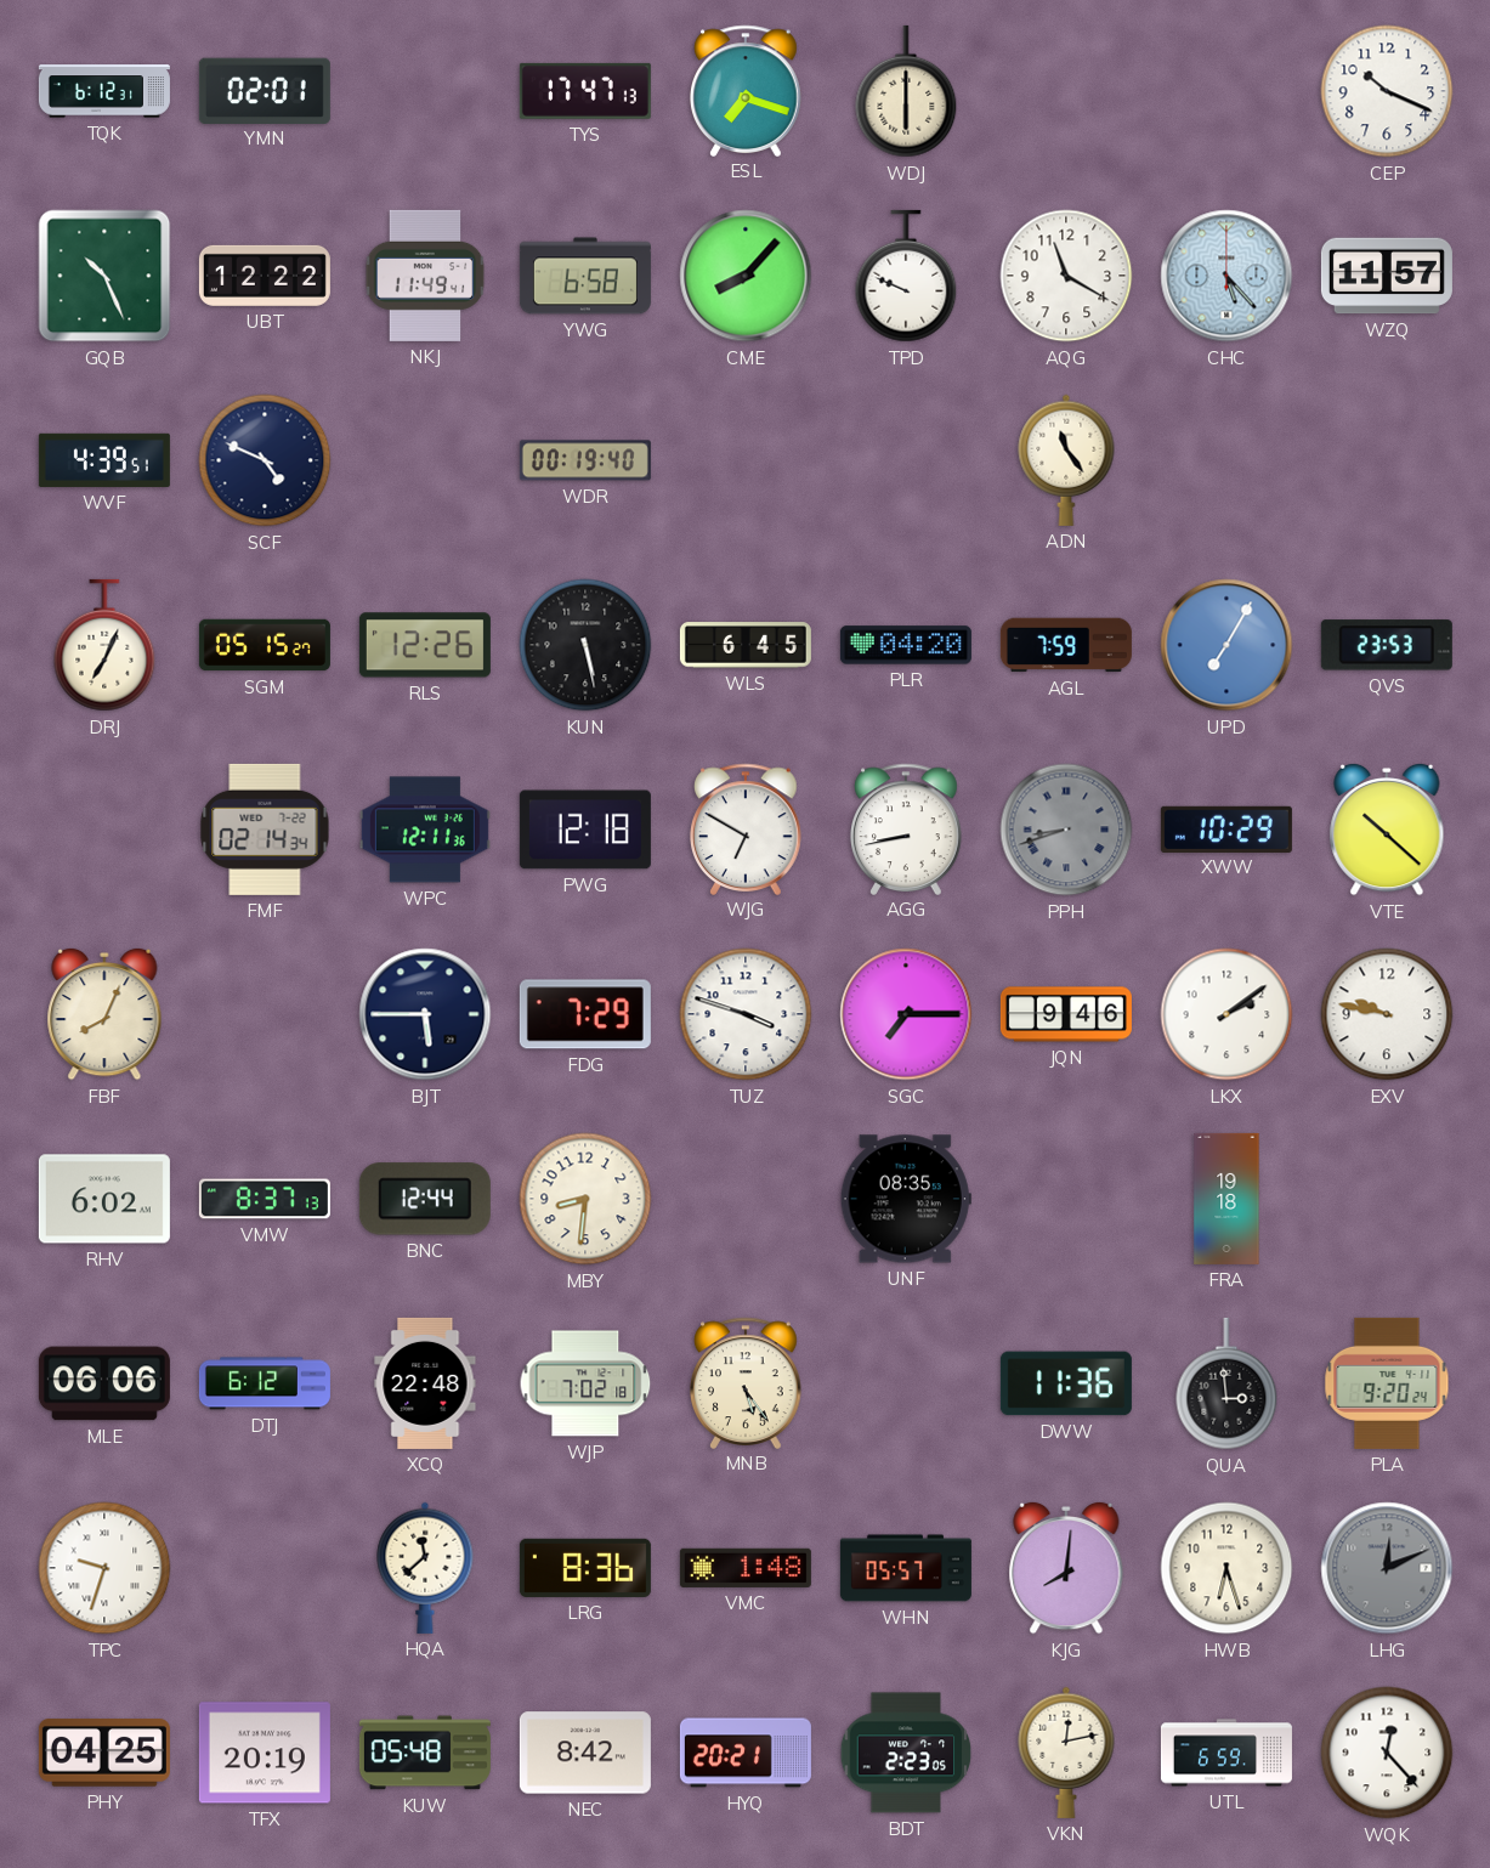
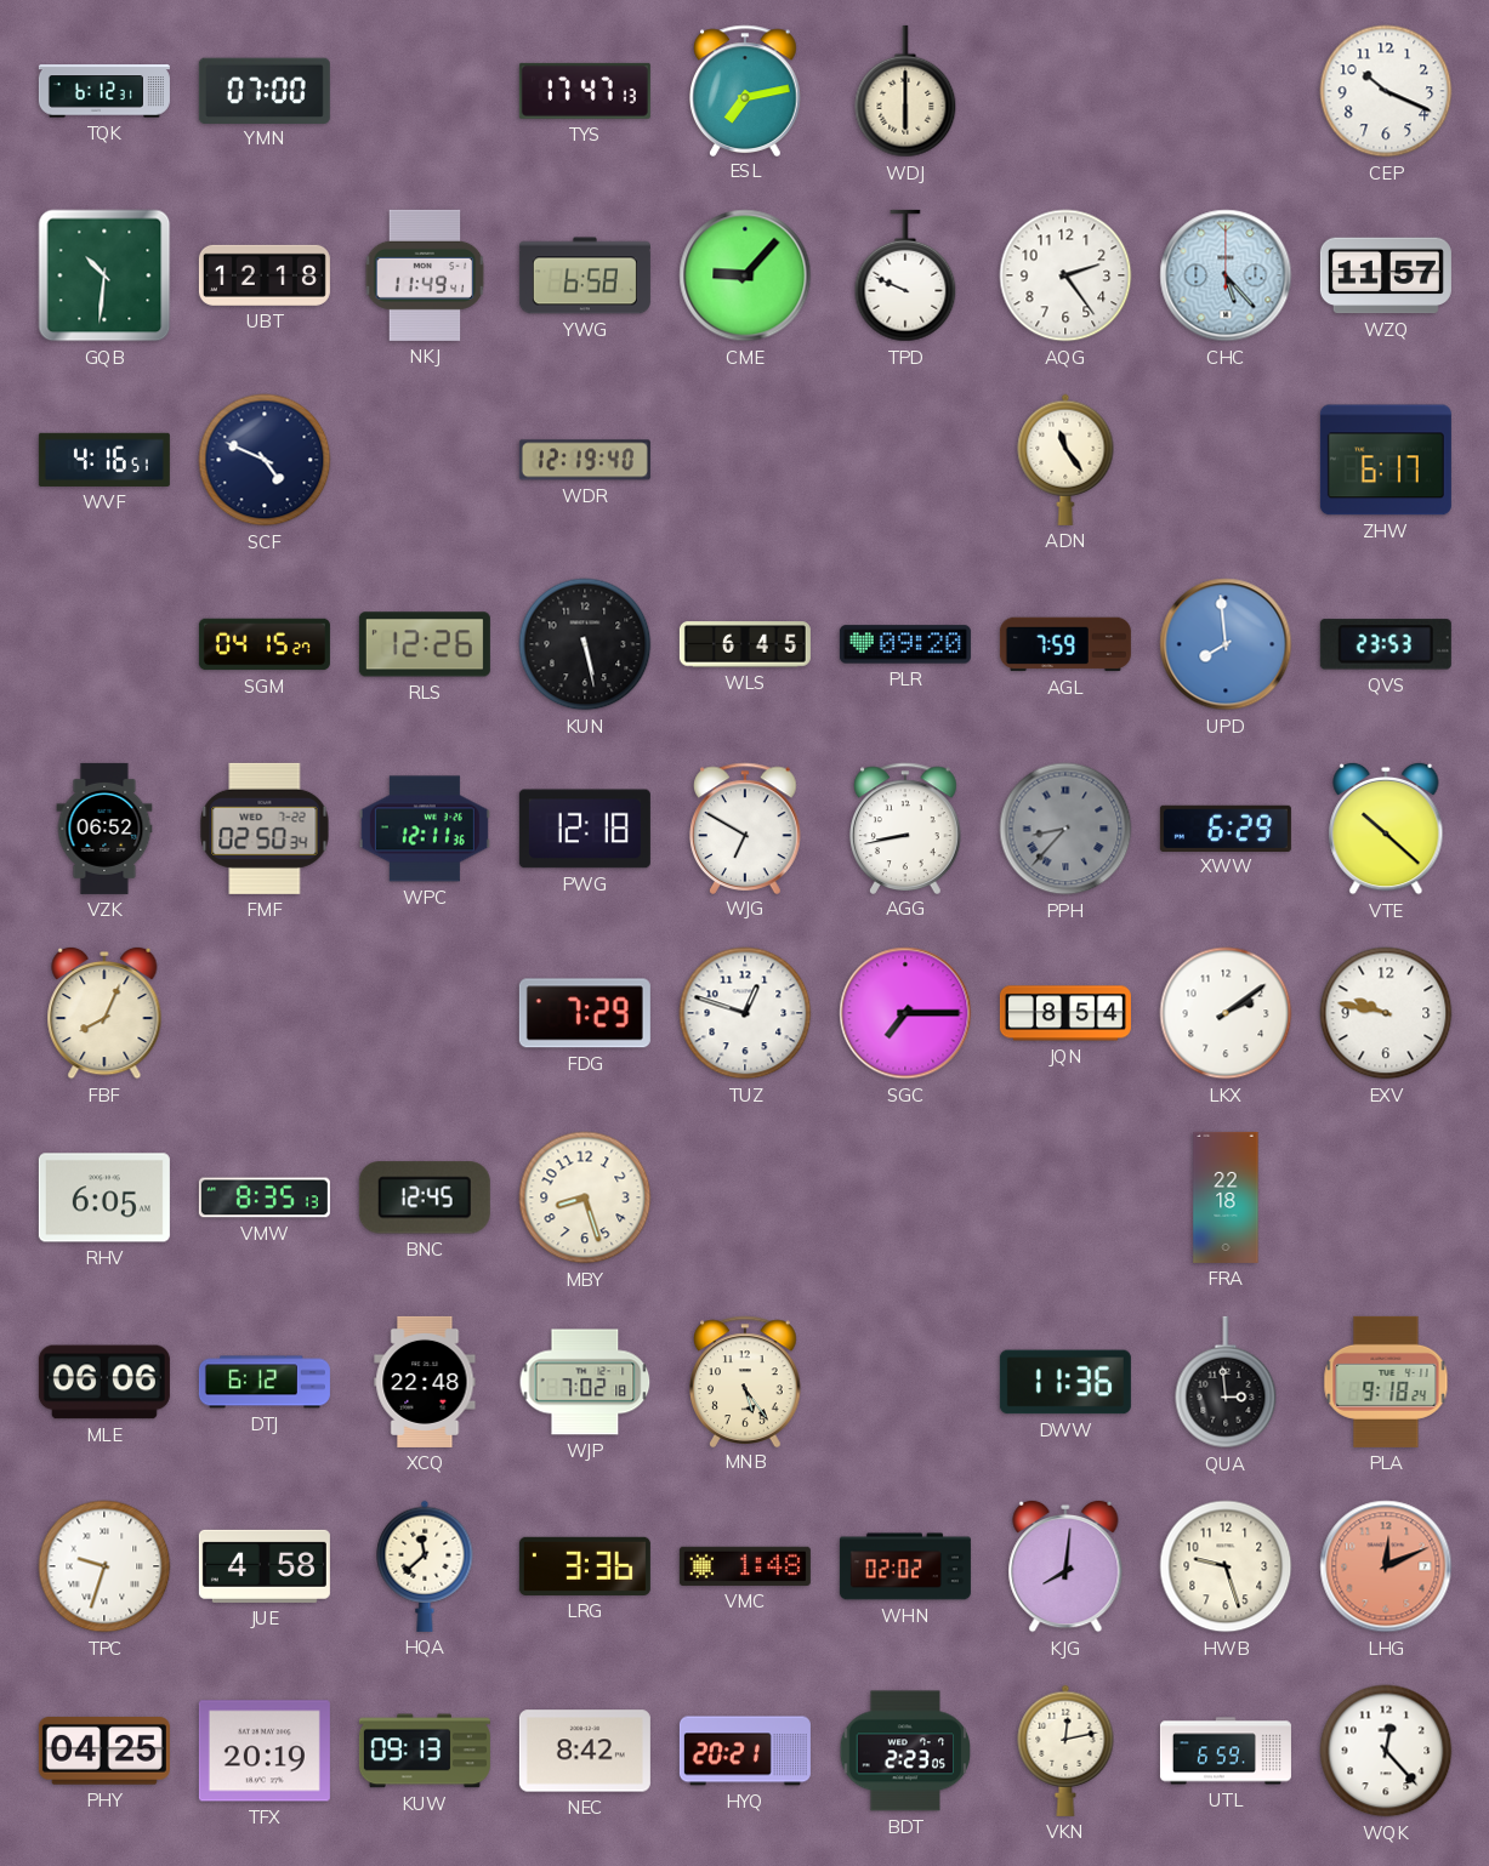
YMN: 02:01 -> 07:00 (265, 90)
ESL: 7:18 -> 7:13 (745, 90)
GQB: 10:26 -> 10:31 (104, 275)
UBT: 12:22 -> 12:18 (265, 275)
CME: 8:07 -> 9:07 (745, 275)
AQG: 11:20 -> 2:24 (1065, 275)
WVF: 4:39 -> 4:16 (104, 460)
WDR: 00:19 -> 12:19 (585, 460)
ZHW: none -> 6:17 (1386, 460)
DRJ: 7:04 -> none (104, 645)
SGM: 05:15 -> 04:15 (265, 644)
PLR: 04:20 -> 09:20 (905, 644)
UPD: 7:05 -> 7:59 (1226, 644)
VZK: none -> 06:52 (104, 829)
FMF: 02:14 -> 02:50 (265, 829)
PPH: 8:42 -> 8:37 (1065, 829)
XWW: 10:29 -> 6:29 (1226, 827)
BJT: 5:45 -> none (425, 1014)
TUZ: 3:48 -> 12:48 (745, 1013)
JQN: 9:46 -> 8:54 (1065, 1013)
RHV: 6:02 -> 6:05 (104, 1197)
VMW: 8:37 -> 8:35 (265, 1197)
BNC: 12:44 -> 12:45 (425, 1197)
MBY: 8:31 -> 8:27 (585, 1197)
UNF: 08:35 -> none (906, 1199)
FRA: 19:18 -> 22:18 (1226, 1197)
PLA: 9:20 -> 9:18 (1386, 1382)
JUE: none -> 4:58 (265, 1566)
LRG: 8:36 -> 3:36 (585, 1566)
WHN: 05:57 -> 02:02 (905, 1566)
HWB: 6:27 -> 9:27 (1226, 1566)
LHG dial: grey -> salmon (1386, 1566)
KUW: 05:48 -> 09:13 (425, 1751)
